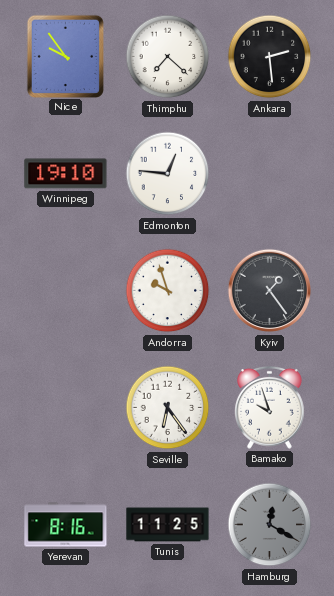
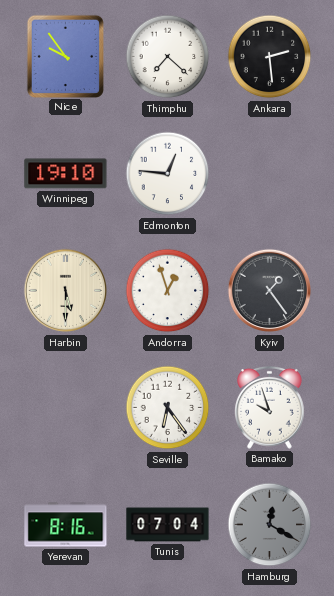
Harbin: none -> 5:30 (66, 291)
Andorra: 9:57 -> 12:57 (168, 291)
Tunis: 11:25 -> 07:04 (168, 525)
